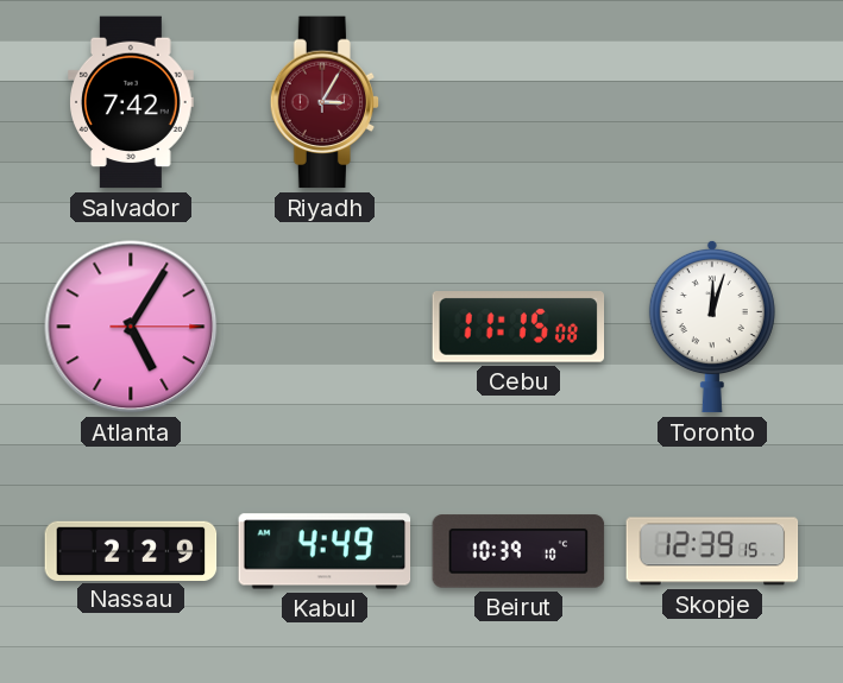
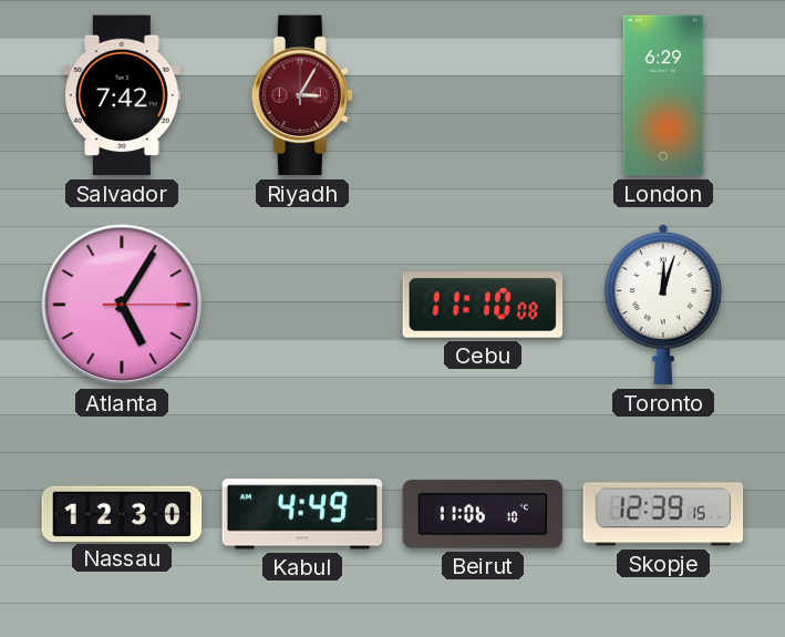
London: none -> 6:29 (663, 95)
Cebu: 11:15 -> 11:10 (483, 305)
Nassau: 2:29 -> 12:30 (122, 513)
Beirut: 10:39 -> 11:06 (483, 514)
